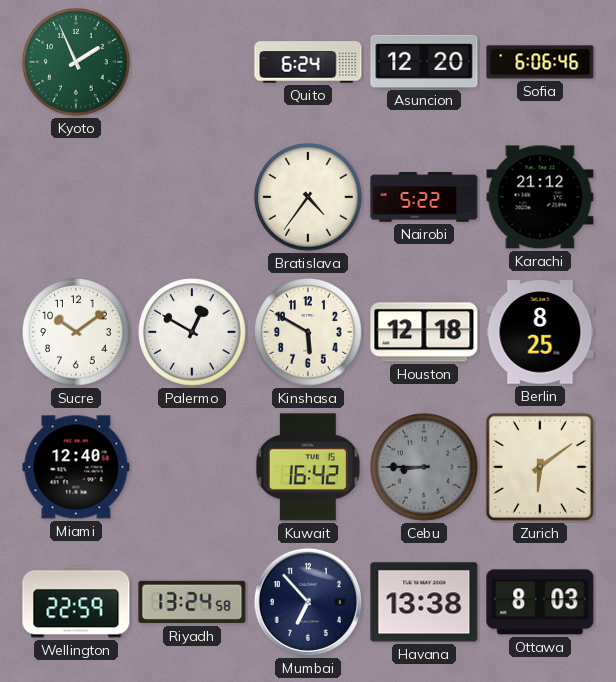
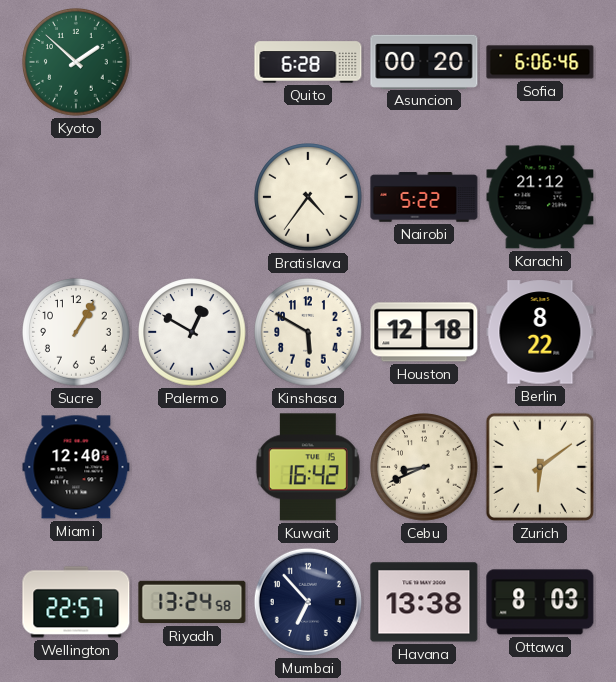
Kyoto: 1:56 -> 1:52 (76, 62)
Quito: 6:24 -> 6:28 (308, 62)
Asuncion: 12:20 -> 00:20 (424, 61)
Sucre: 10:09 -> 1:05 (76, 332)
Berlin: 8:25 -> 8:22 (540, 332)
Cebu: 8:45 -> 8:41 (424, 467)
Cebu dial: grey -> cream (424, 467)
Wellington: 22:59 -> 22:57 (76, 602)
